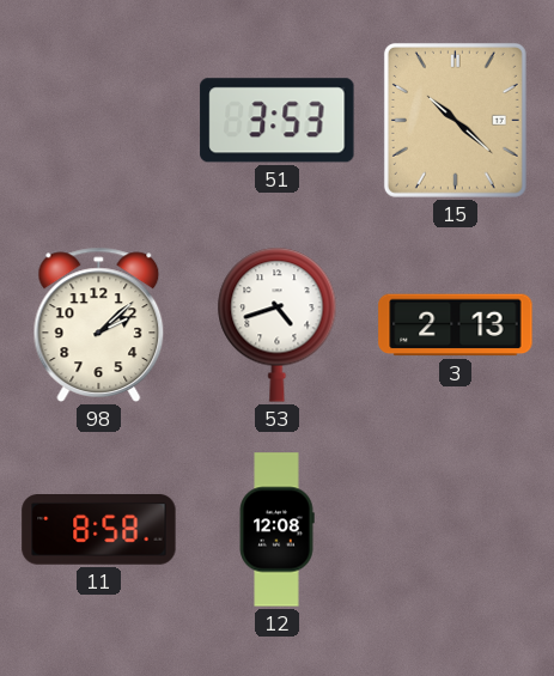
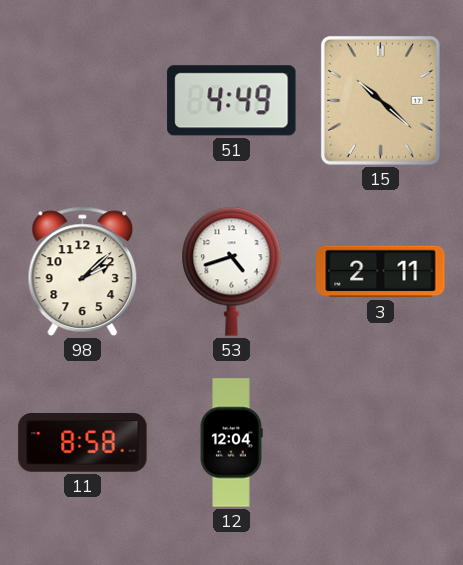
51: 3:53 -> 4:49 (232, 101)
3: 2:13 -> 2:11 (381, 272)
12: 12:08 -> 12:04 (231, 443)
